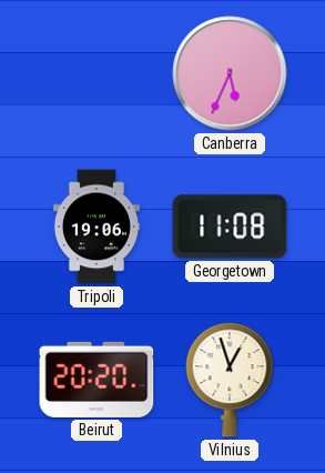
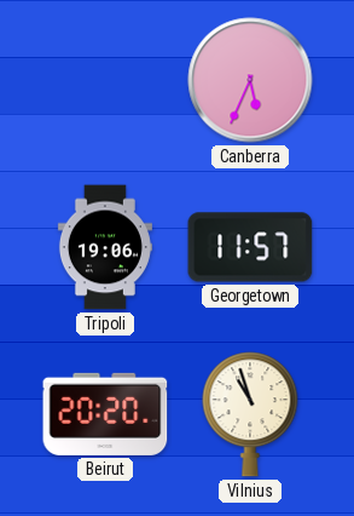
Georgetown: 11:08 -> 11:57 (250, 247)
Vilnius: 12:57 -> 10:57 (250, 414)
